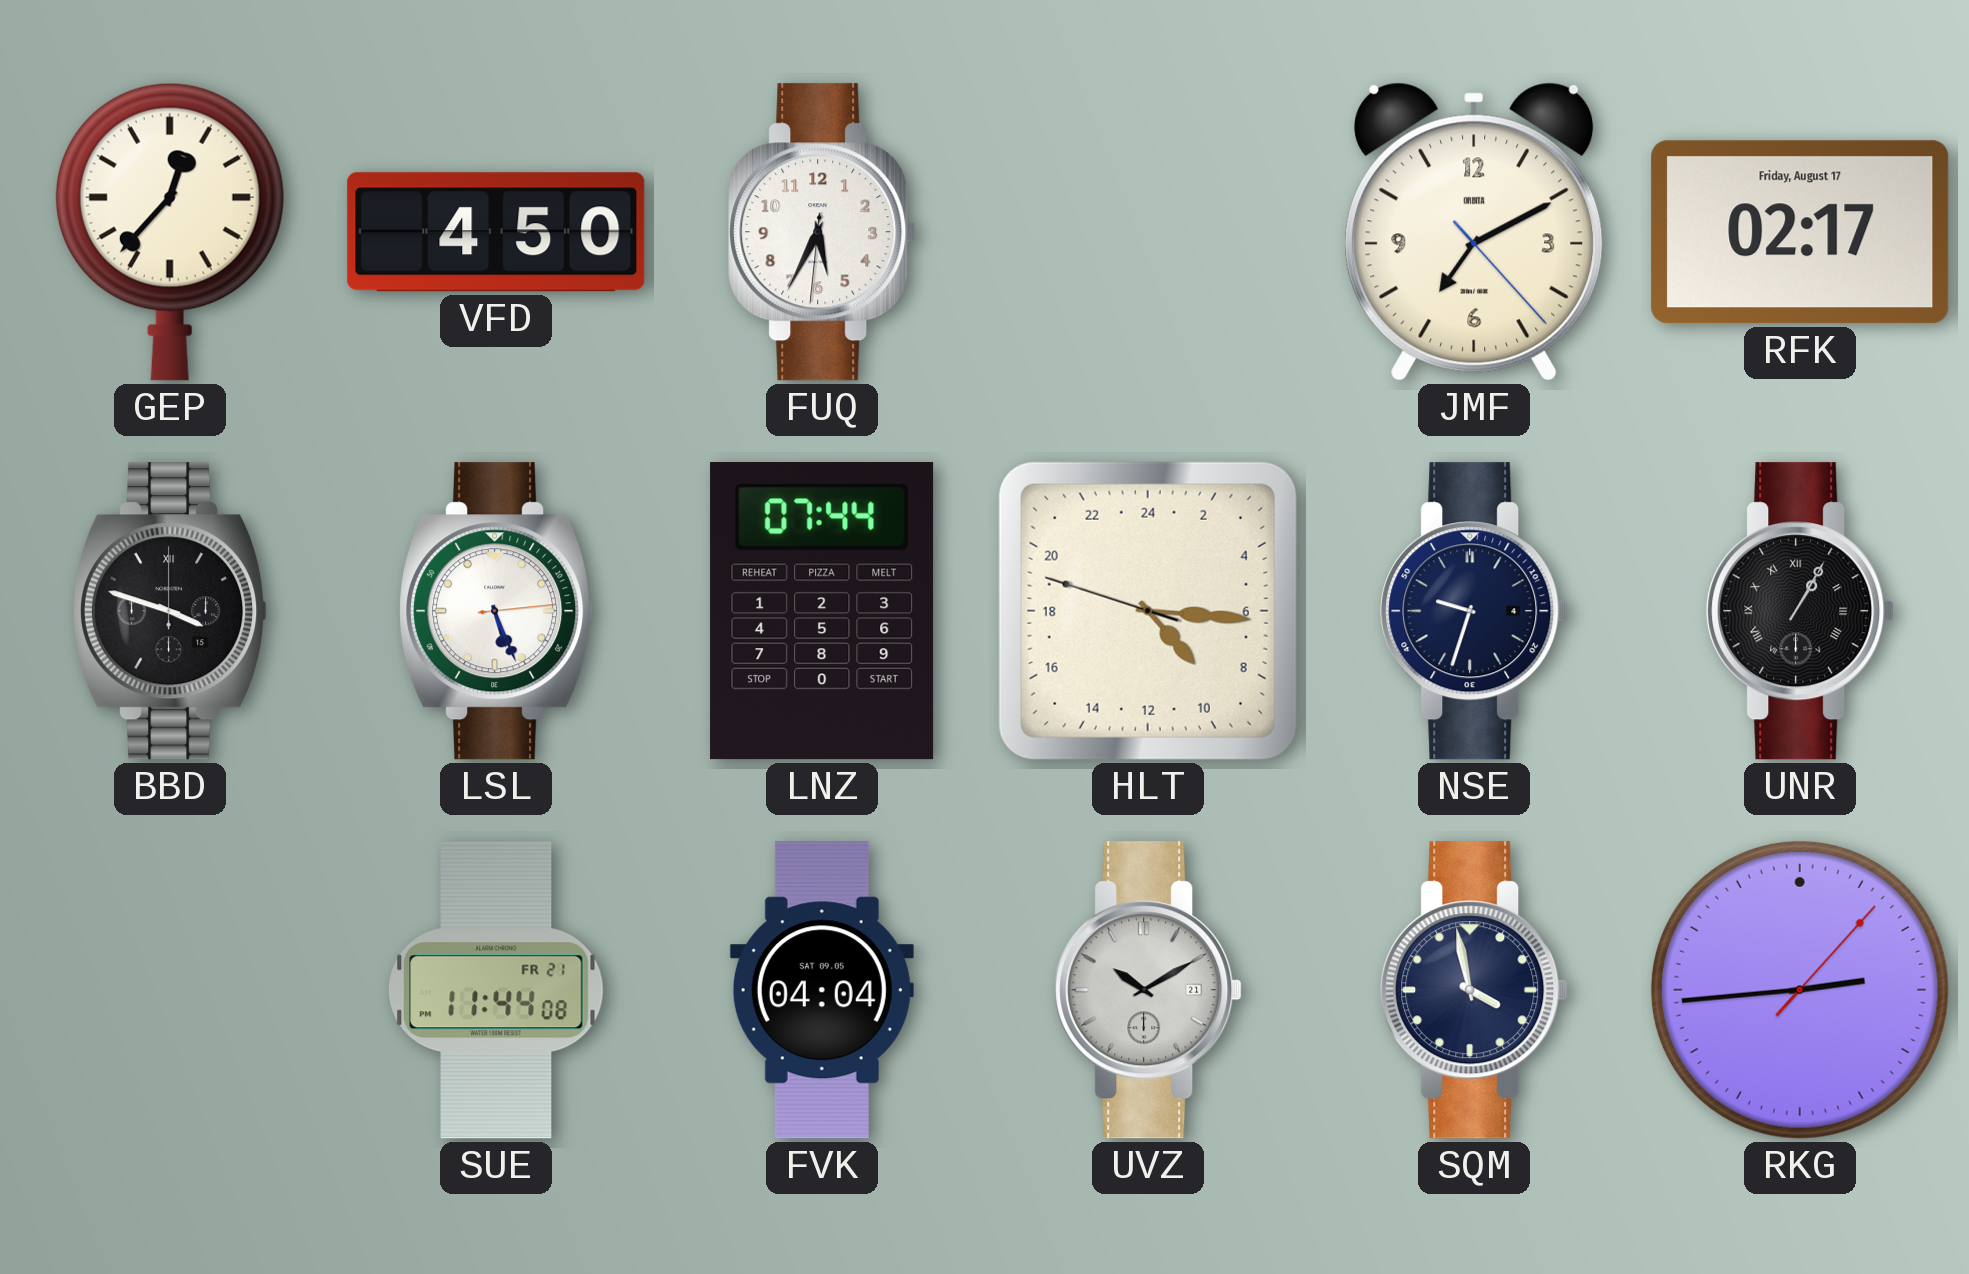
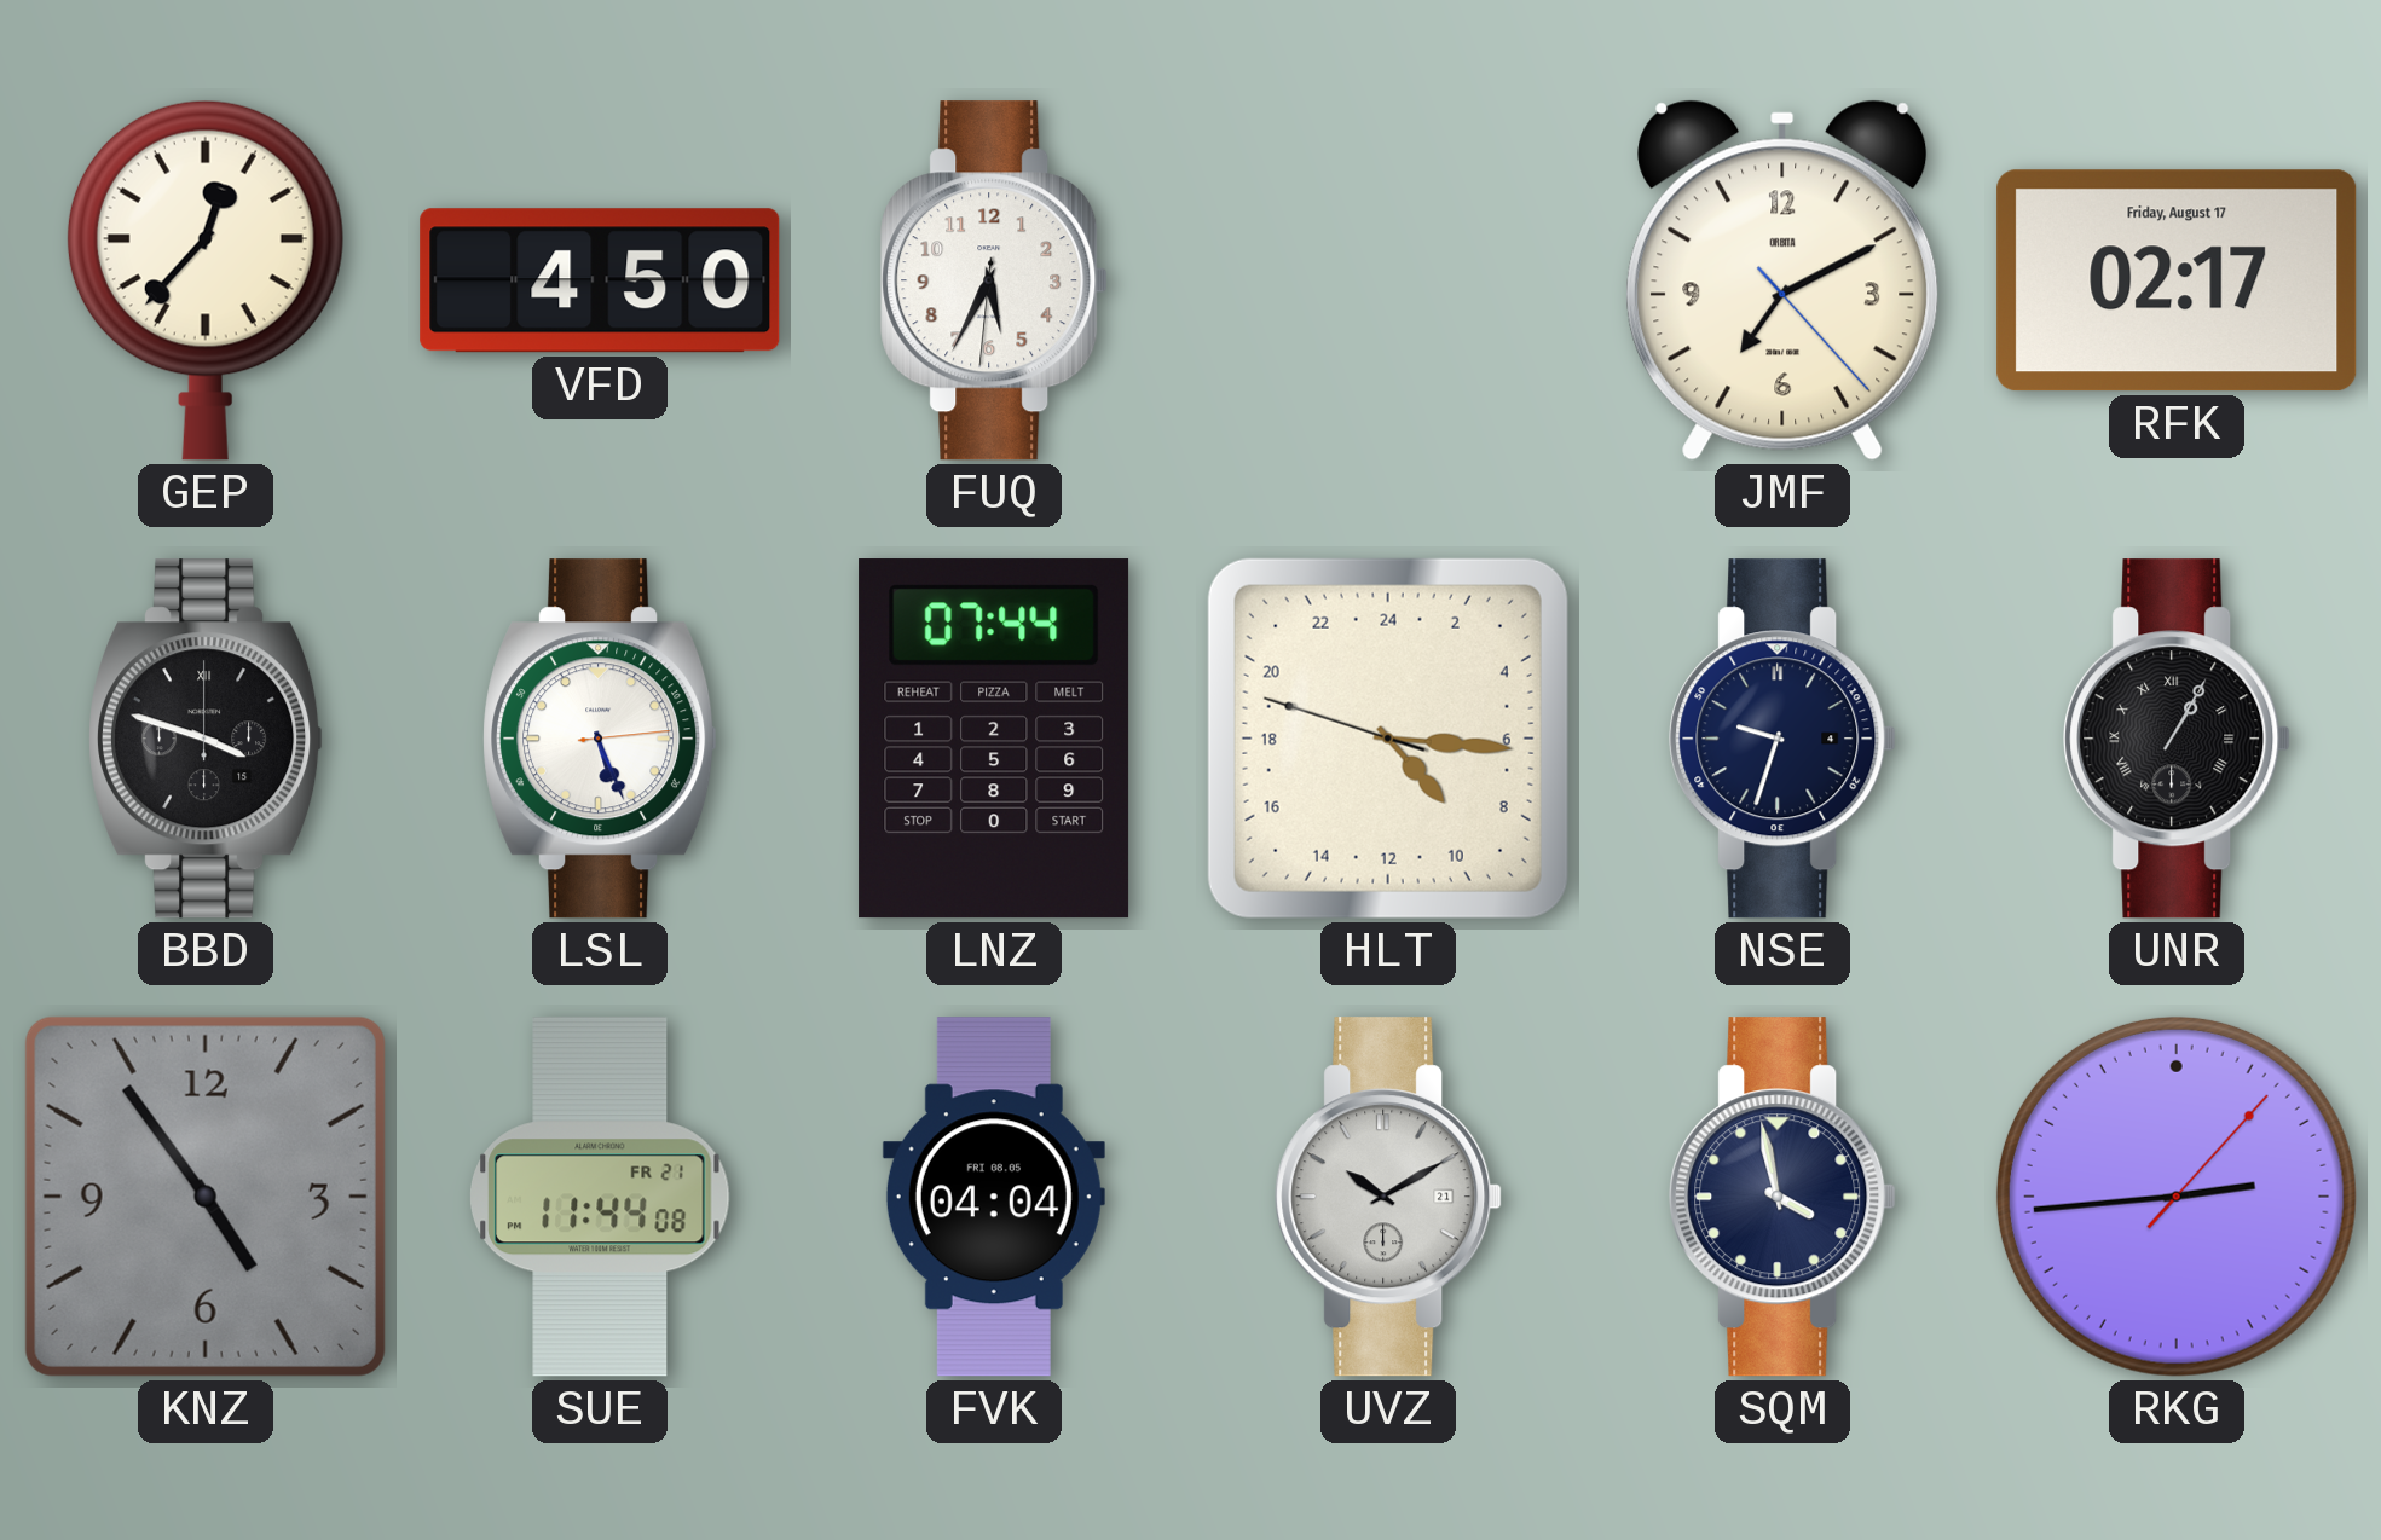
KNZ: none -> 4:54 (206, 1197)
FVK date: SAT 09.05 -> FRI 08.05 (994, 1197)
